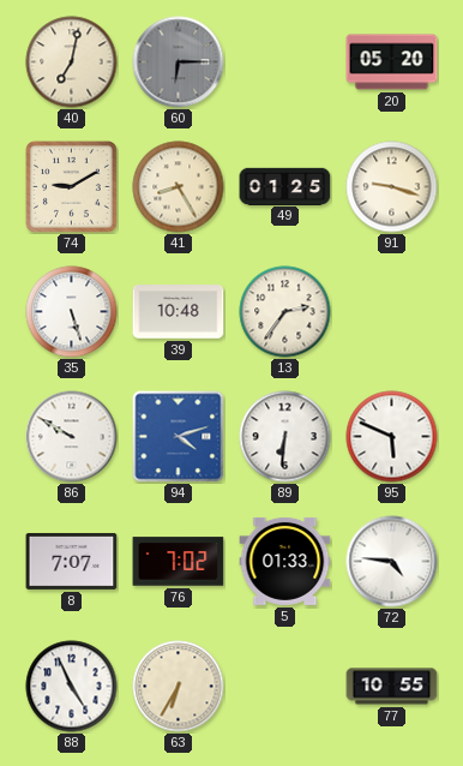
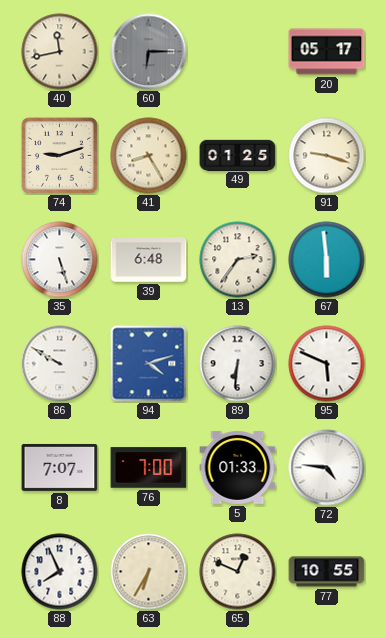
40: 7:02 -> 11:43 (60, 52)
20: 05:20 -> 05:17 (327, 52)
74: 9:10 -> 9:12 (59, 155)
39: 10:48 -> 6:48 (149, 260)
67: none -> 5:59 (327, 260)
76: 7:02 -> 7:00 (149, 468)
88: 4:56 -> 7:56 (60, 572)
65: none -> 12:49 (238, 572)
